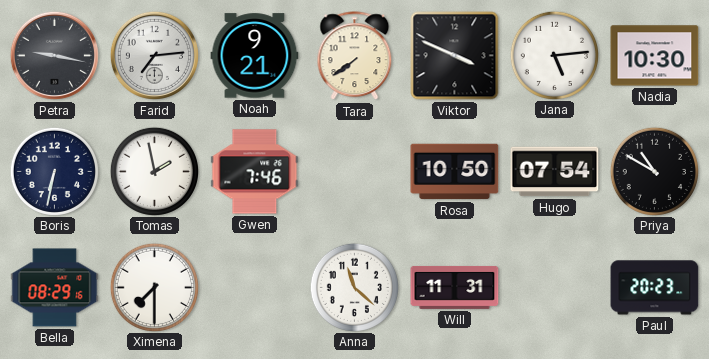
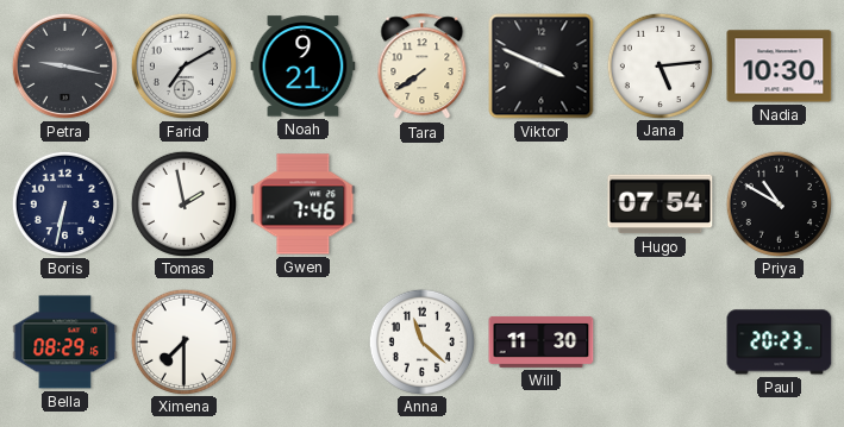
Farid: 7:14 -> 7:10 (183, 65)
Rosa: 10:50 -> none (455, 172)
Will: 11:31 -> 11:30 (542, 341)
